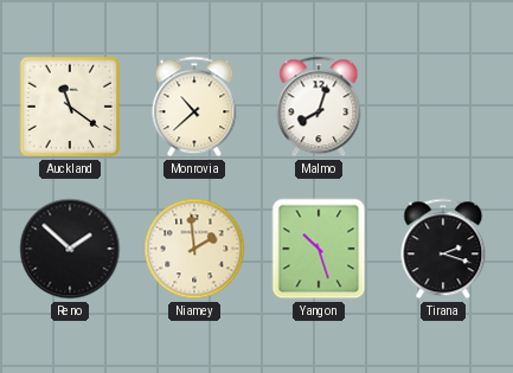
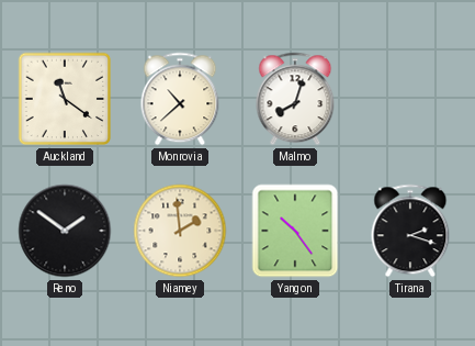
Reno: 1:52 -> 1:51 (65, 231)
Yangon: 10:27 -> 10:24 (295, 231)
